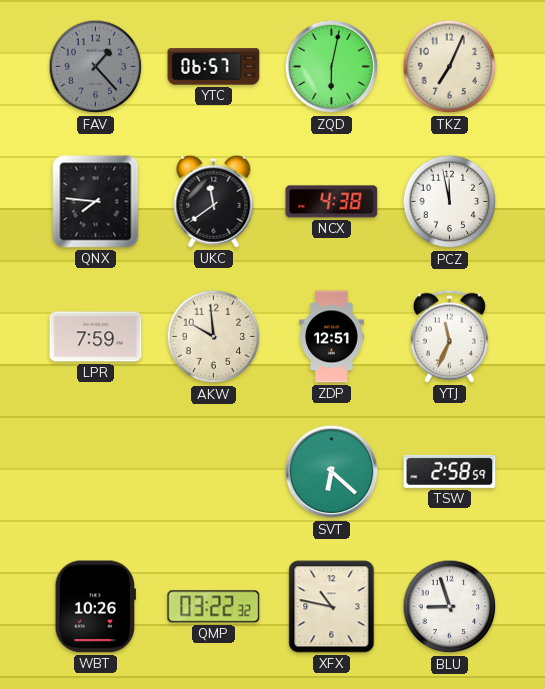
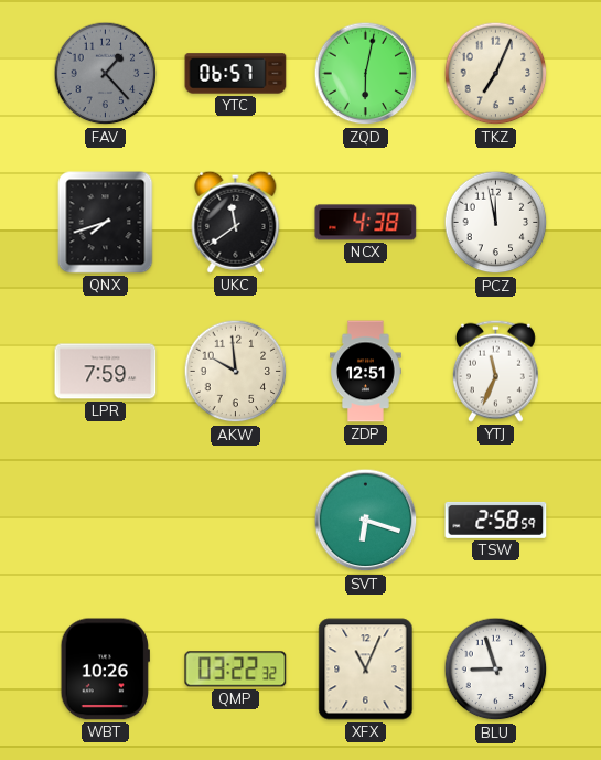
QNX: 7:46 -> 7:42 (106, 223)
SVT: 6:22 -> 6:18 (366, 521)
XFX: 10:47 -> 11:04 (366, 670)
